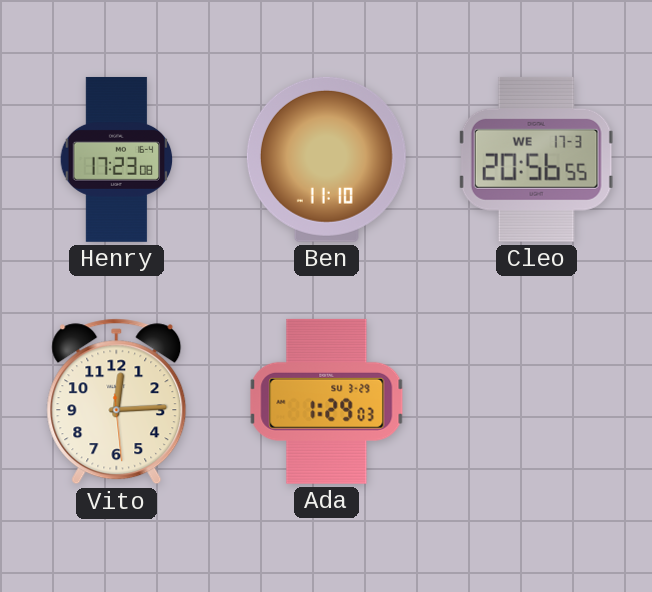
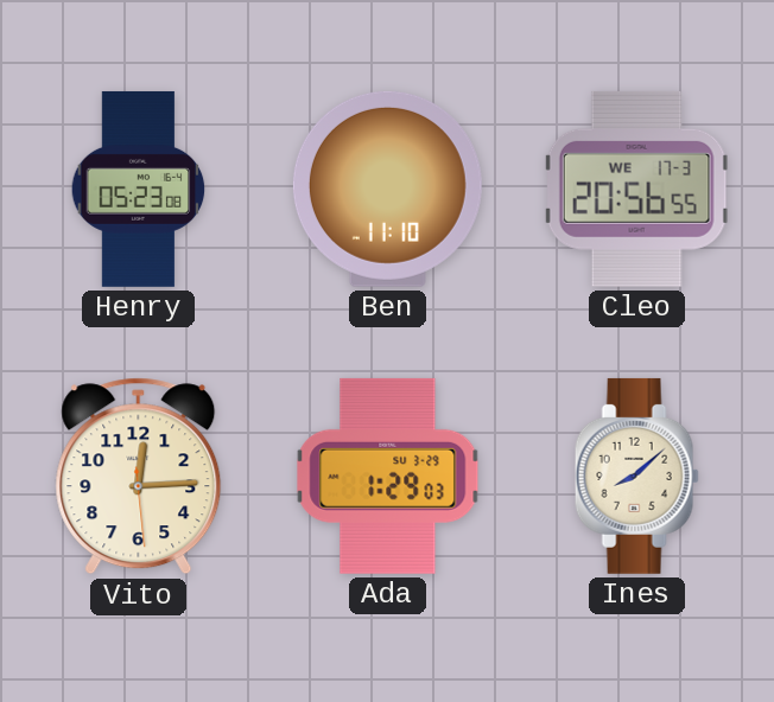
Henry: 17:23 -> 05:23 (139, 189)
Ines: none -> 8:08 (636, 476)
